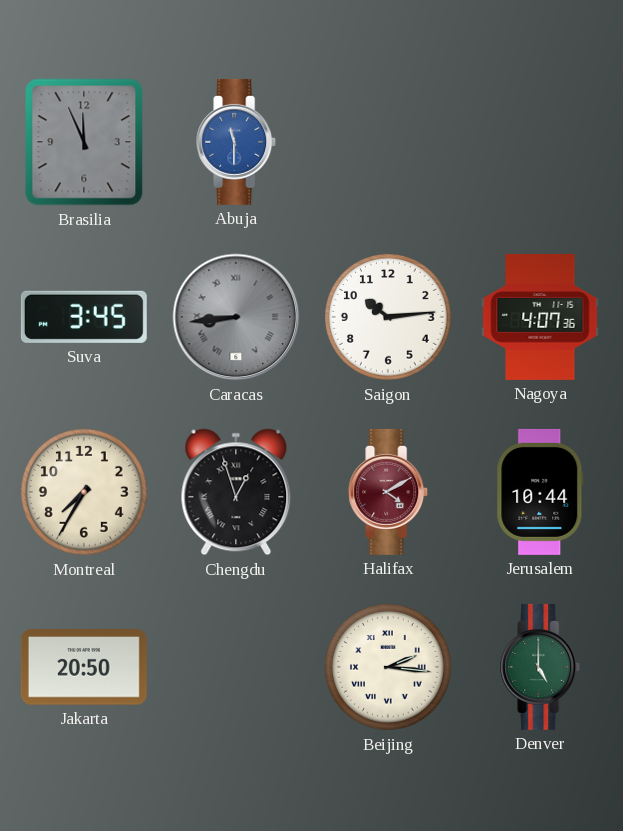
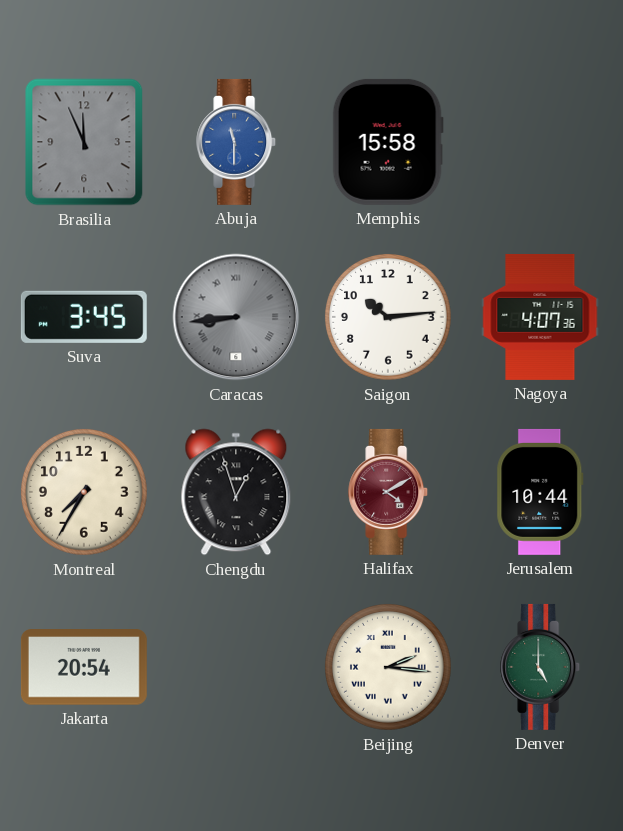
Memphis: none -> 15:58 (388, 142)
Jakarta: 20:50 -> 20:54 (84, 667)
